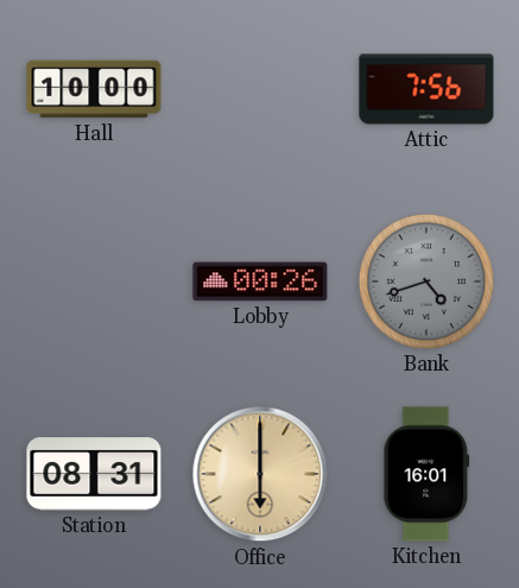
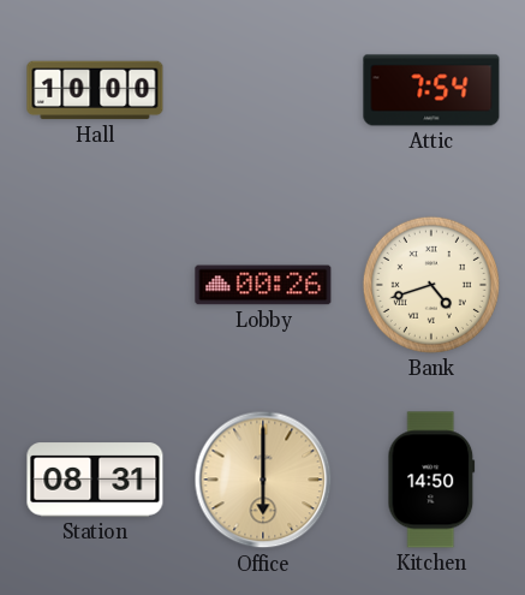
Attic: 7:56 -> 7:54 (431, 90)
Bank dial: grey -> cream (431, 285)
Kitchen: 16:01 -> 14:50 (431, 480)
